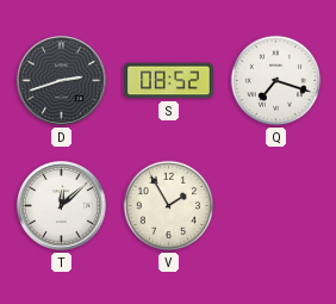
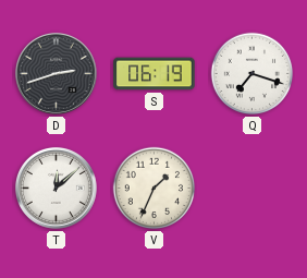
S: 08:52 -> 06:19 (155, 74)
V: 1:55 -> 1:34 (155, 189)
